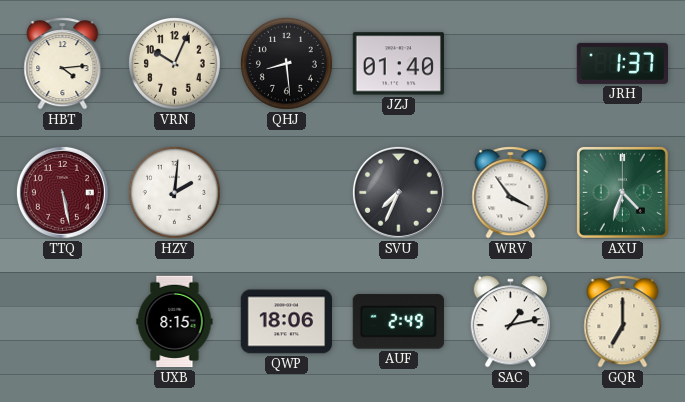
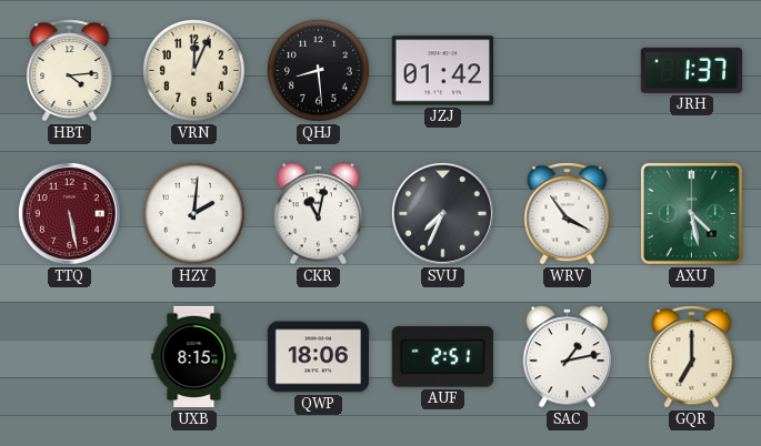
VRN: 10:04 -> 12:04 (193, 70)
JZJ: 01:40 -> 01:42 (442, 71)
CKR: none -> 11:02 (319, 214)
AXU: 4:33 -> 4:28 (691, 213)
AUF: 2:49 -> 2:51 (442, 357)
